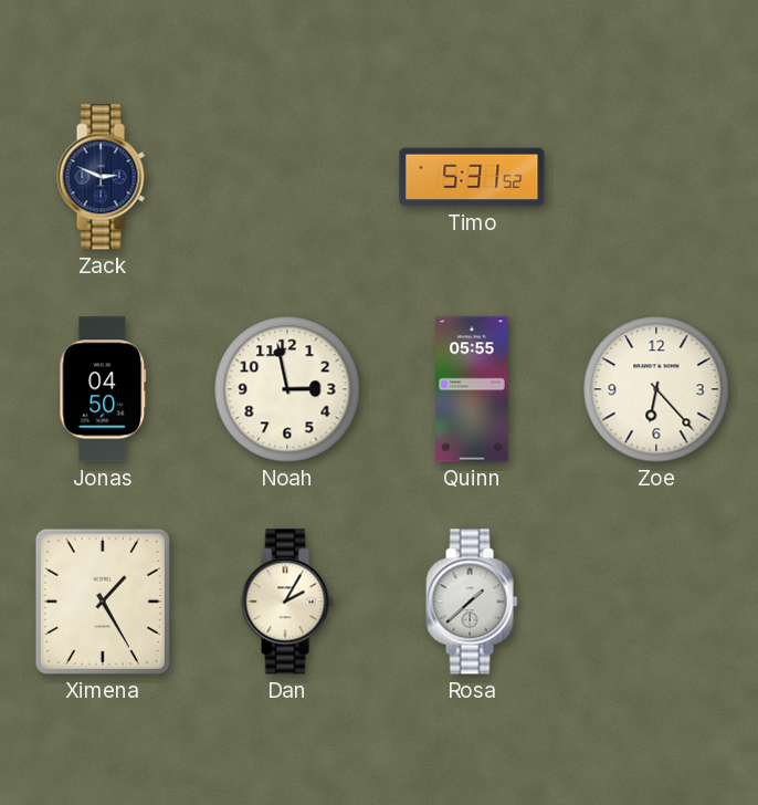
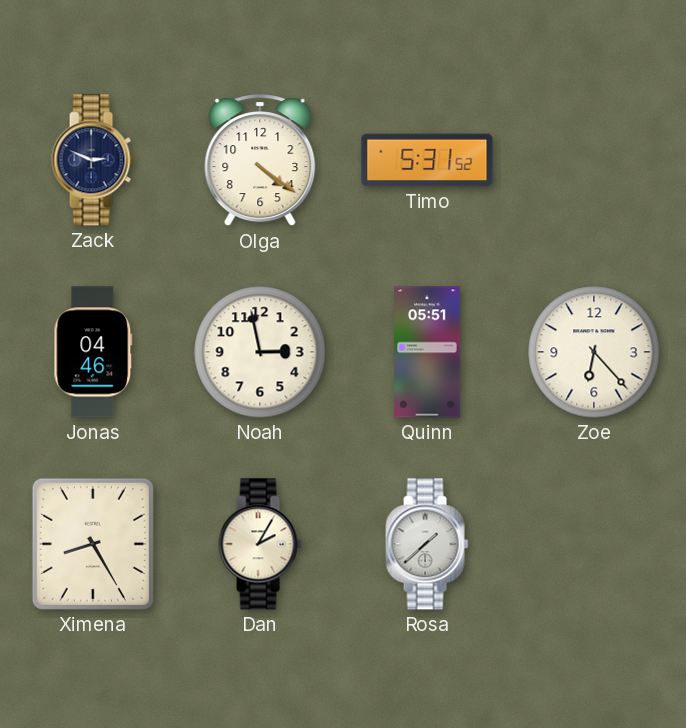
Olga: none -> 4:21 (260, 161)
Jonas: 04:50 -> 04:46 (93, 352)
Quinn: 05:55 -> 05:51 (427, 352)
Ximena: 1:25 -> 8:25 (93, 544)
